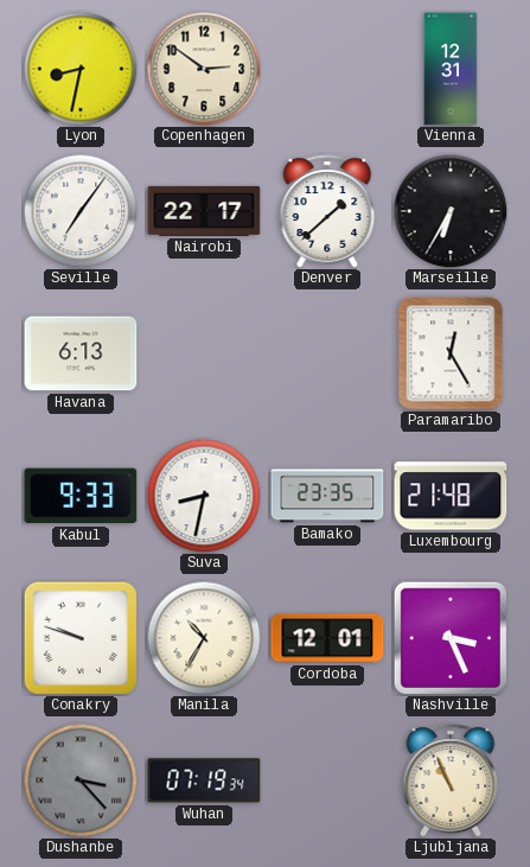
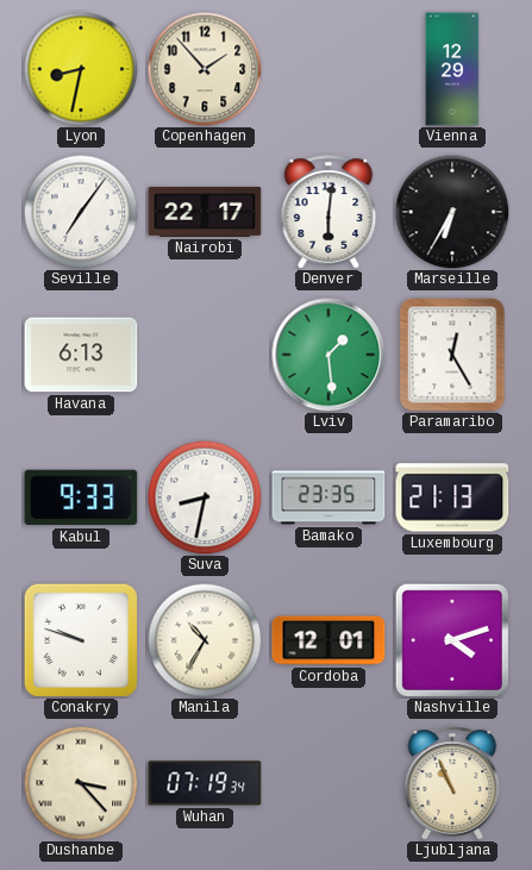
Copenhagen: 2:51 -> 1:53 (205, 69)
Vienna: 12:31 -> 12:29 (452, 69)
Denver: 1:38 -> 6:01 (328, 212)
Lviv: none -> 1:29 (328, 355)
Luxembourg: 21:48 -> 21:13 (452, 497)
Nashville: 3:26 -> 4:12 (452, 640)
Dushanbe dial: grey -> cream (81, 783)
